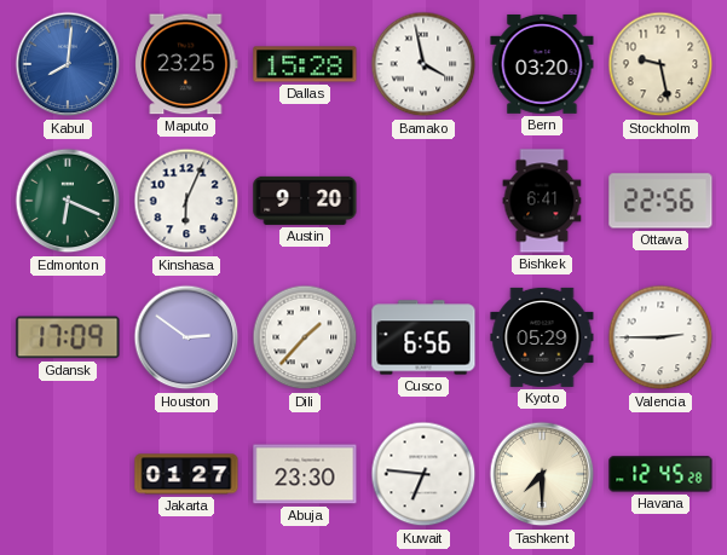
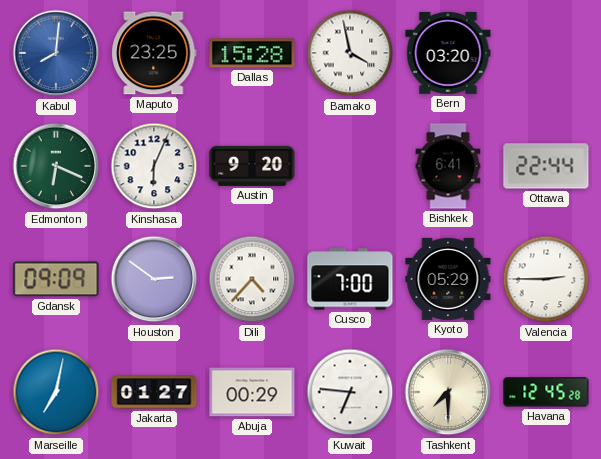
Stockholm: 9:28 -> none (660, 64)
Ottawa: 22:56 -> 22:44 (546, 166)
Gdansk: 17:09 -> 09:09 (56, 279)
Dili: 1:37 -> 4:37 (252, 279)
Cusco: 6:56 -> 7:00 (350, 279)
Marseille: none -> 7:02 (56, 392)
Abuja: 23:30 -> 00:29 (252, 392)
